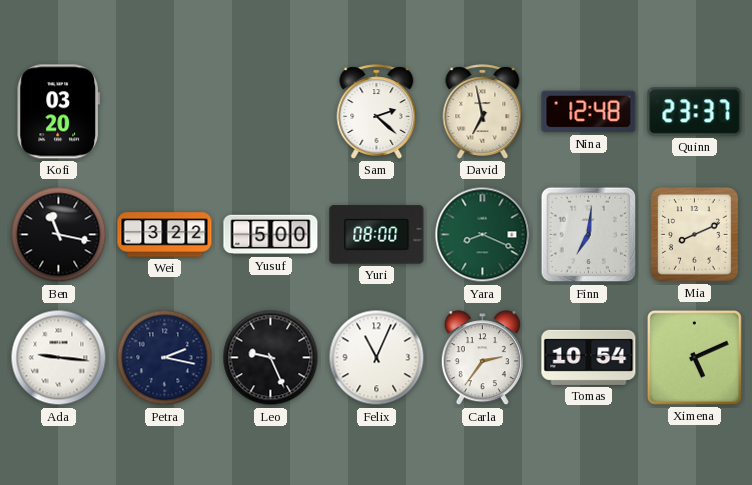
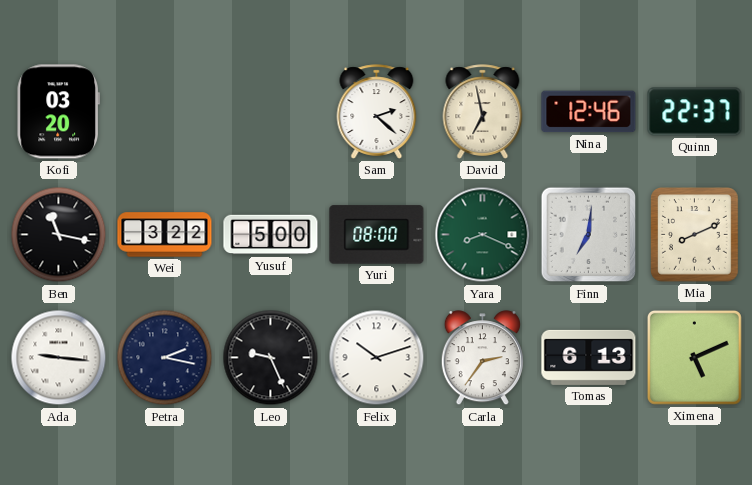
Nina: 12:48 -> 12:46 (589, 112)
Quinn: 23:37 -> 22:37 (695, 112)
Felix: 11:04 -> 10:12 (377, 358)
Tomas: 10:54 -> 6:13 (589, 357)
